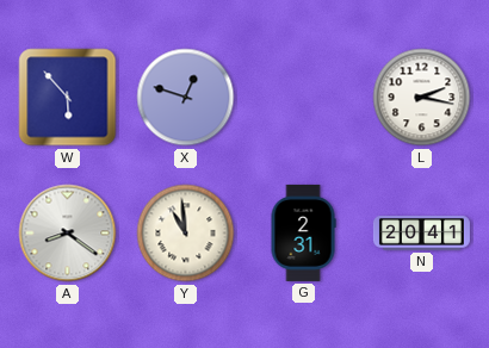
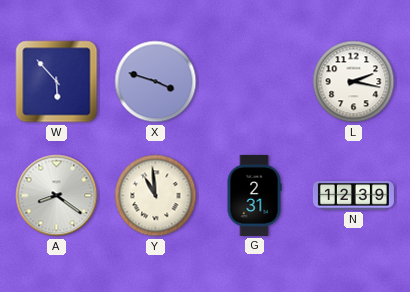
X: 12:48 -> 3:48 (156, 82)
N: 20:41 -> 12:39 (353, 196)
